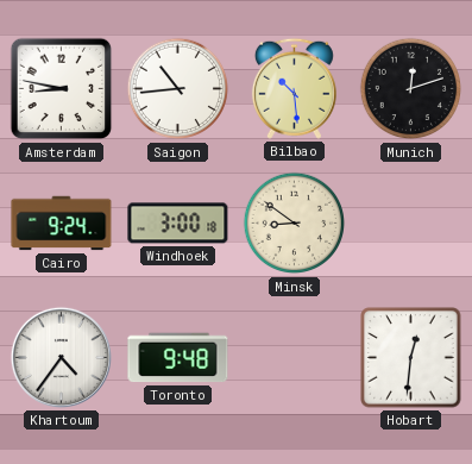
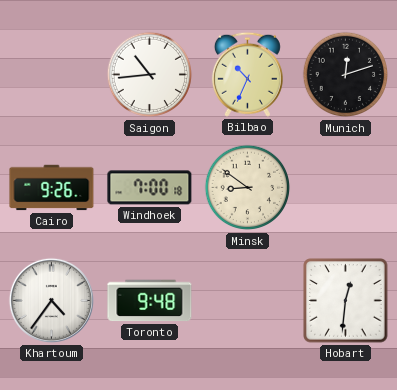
Amsterdam: 8:47 -> none (62, 89)
Bilbao: 10:29 -> 10:34 (247, 74)
Cairo: 9:24 -> 9:26 (52, 188)
Windhoek: 3:00 -> 7:00 (150, 188)
